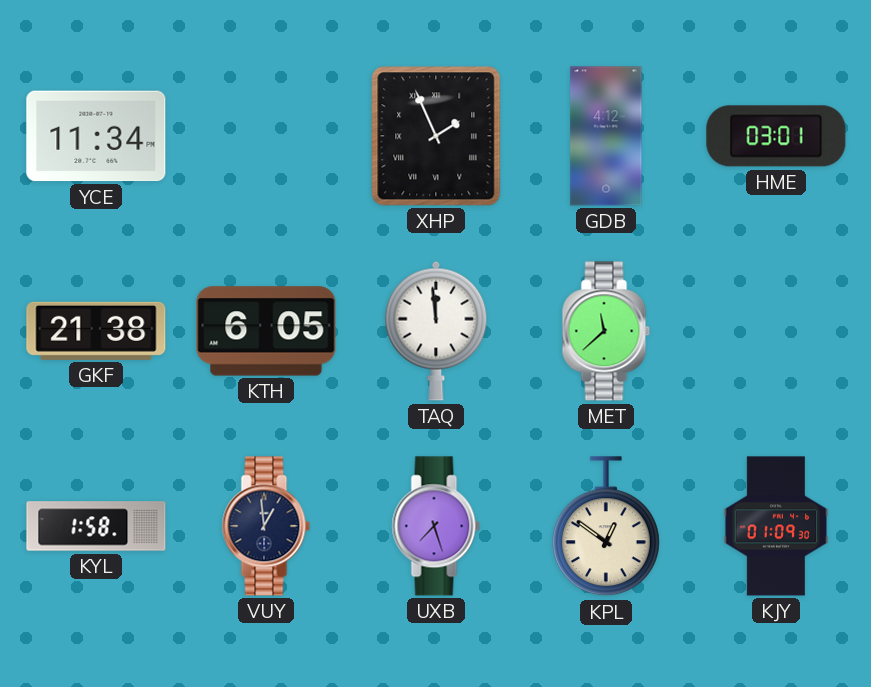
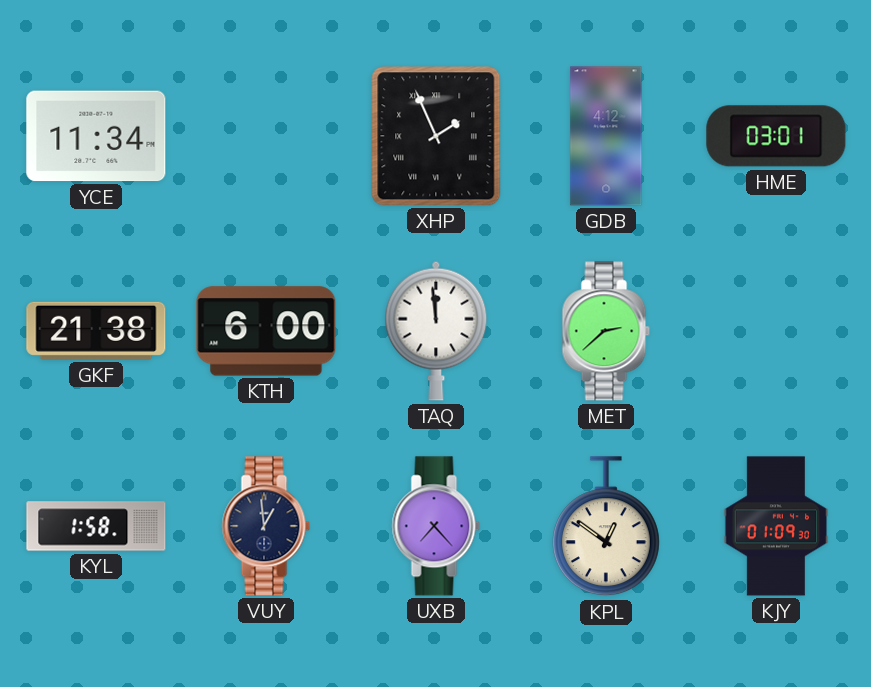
KTH: 6:05 -> 6:00 (266, 331)
MET: 11:38 -> 2:38 (606, 331)
UXB: 7:27 -> 7:23 (436, 526)
